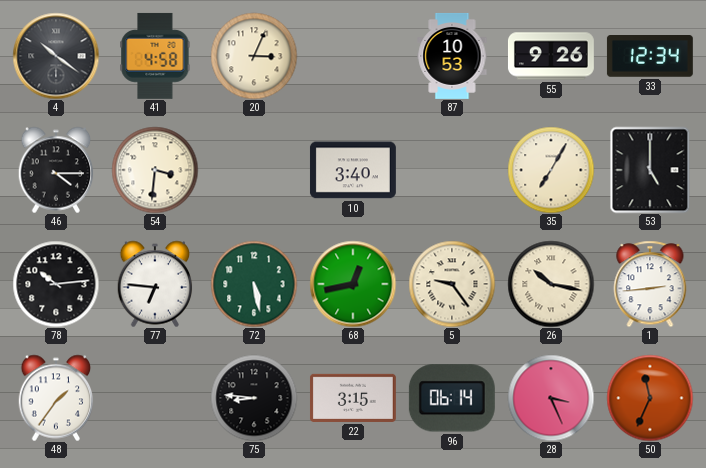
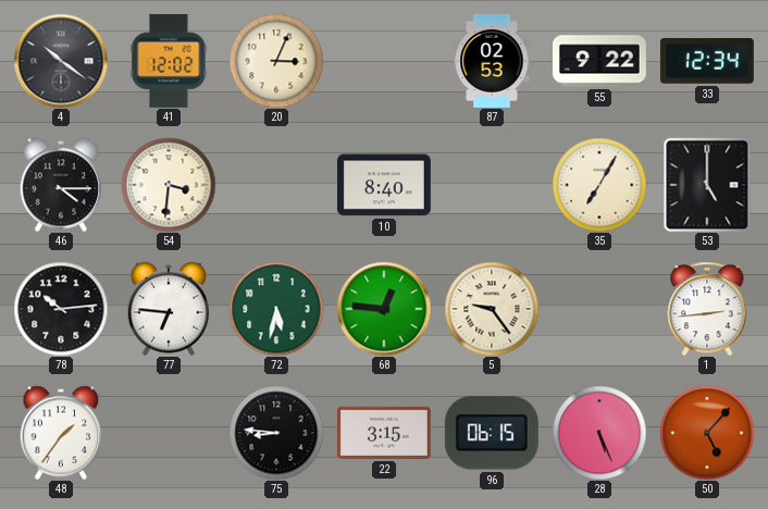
41: 4:58 -> 12:02 (169, 61)
87: 10:53 -> 02:53 (492, 61)
55: 9:26 -> 9:22 (599, 61)
10: 3:40 -> 8:40 (384, 185)
72: 5:28 -> 5:32 (276, 309)
68: 12:43 -> 12:46 (384, 309)
26: 10:17 -> none (551, 284)
96: 06:14 -> 06:15 (492, 433)
28: 3:26 -> 5:26 (599, 433)
50: 11:34 -> 5:07 (707, 433)
